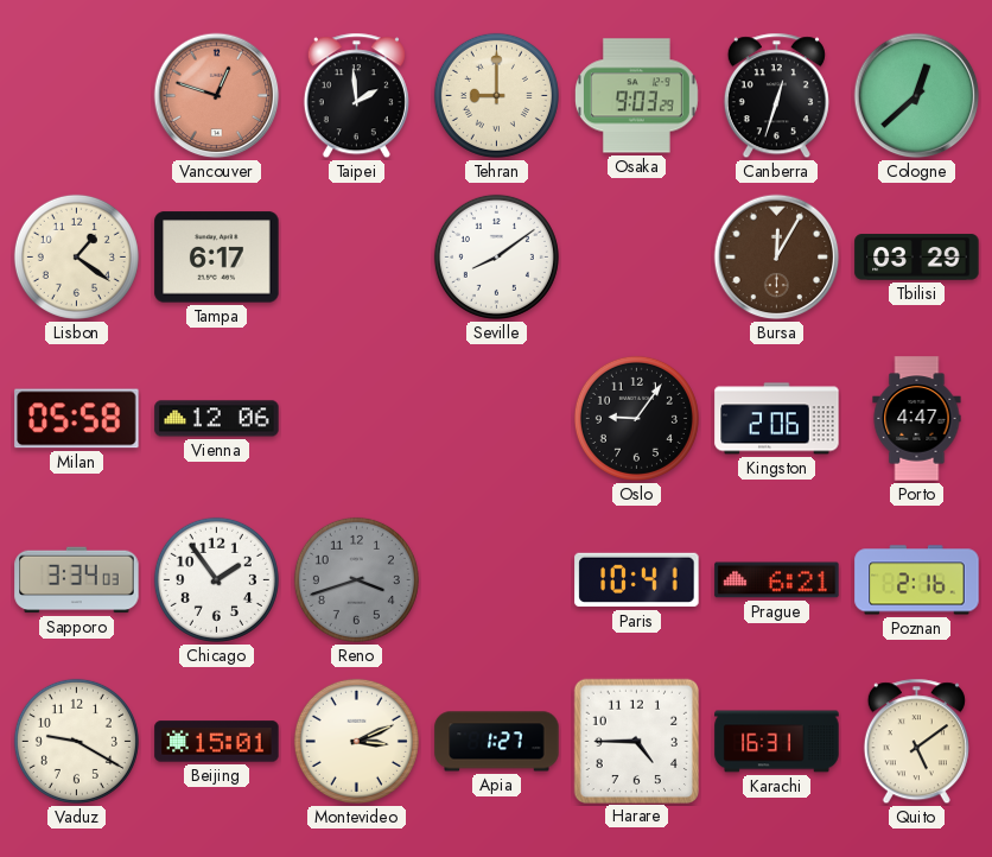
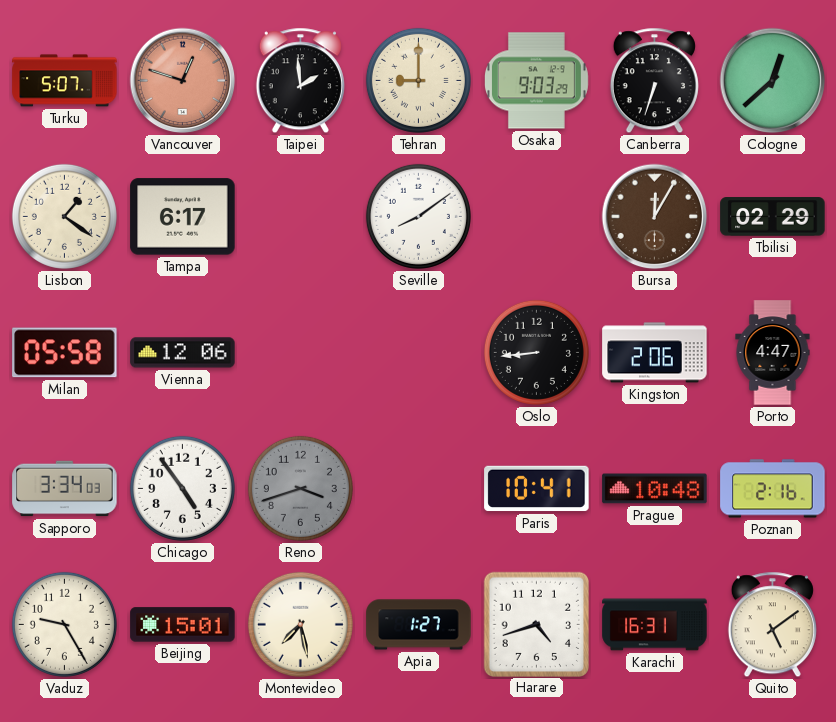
Turku: none -> 5:07 (65, 81)
Canberra: 12:33 -> 6:33 (654, 81)
Tbilisi: 03:29 -> 02:29 (773, 217)
Oslo: 9:06 -> 8:44 (536, 352)
Chicago: 1:54 -> 4:54 (182, 488)
Prague: 6:21 -> 10:48 (655, 489)
Vaduz: 9:20 -> 9:25 (64, 624)
Montevideo: 3:11 -> 7:28 (300, 624)
Harare: 4:45 -> 4:42 (536, 624)
